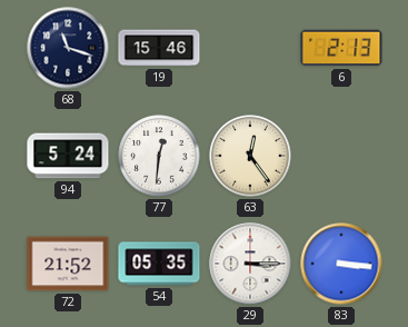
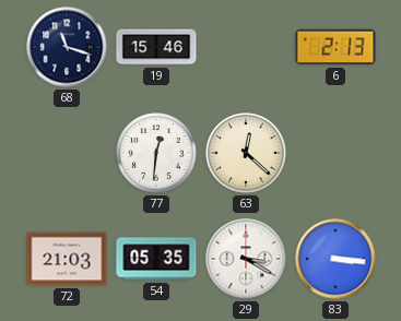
94: 5:24 -> none (68, 156)
63: 12:24 -> 12:22 (246, 153)
72: 21:52 -> 21:03 (67, 259)
29: 3:15 -> 3:20 (246, 259)
